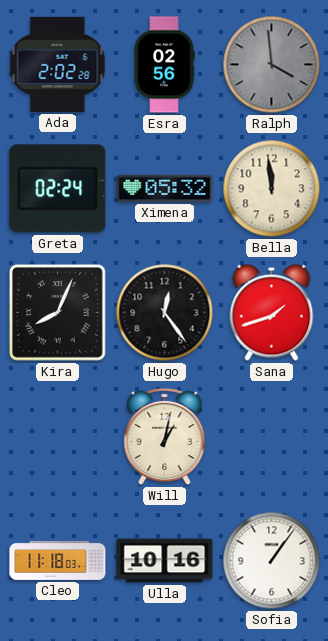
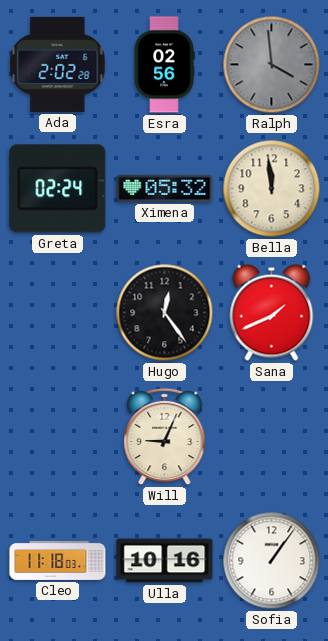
Kira: 8:04 -> none (57, 312)
Sana: 1:42 -> 1:41 (272, 312)
Will: 1:02 -> 9:04 (165, 437)
